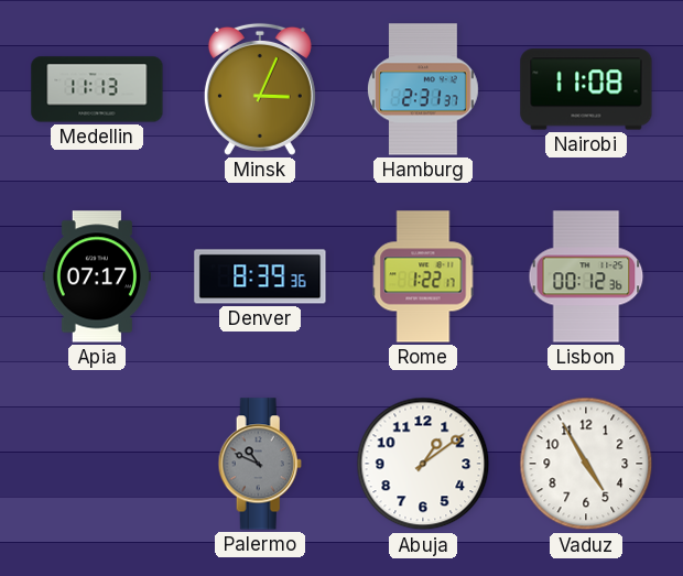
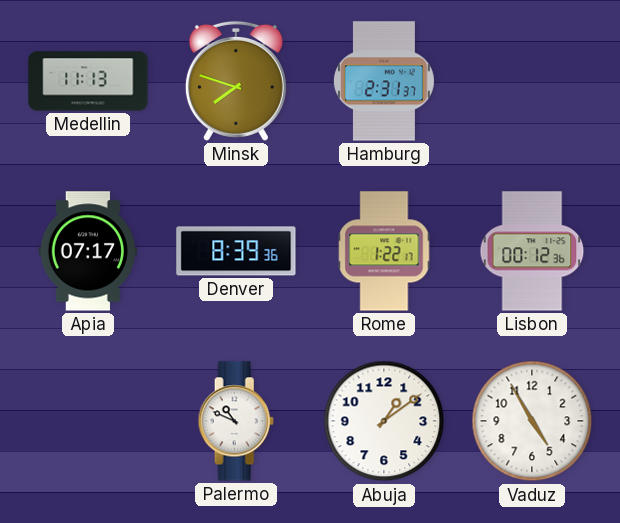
Minsk: 3:04 -> 7:48 (236, 81)
Nairobi: 11:08 -> none (586, 89)
Palermo dial: grey -> white (236, 421)
